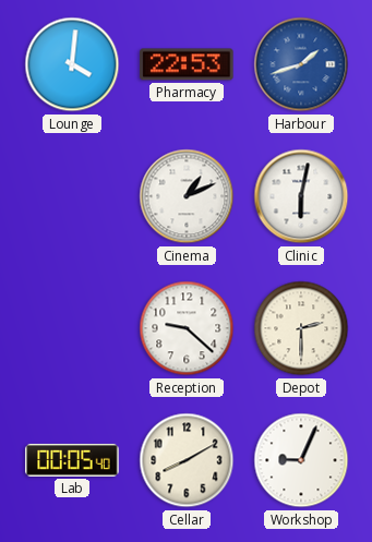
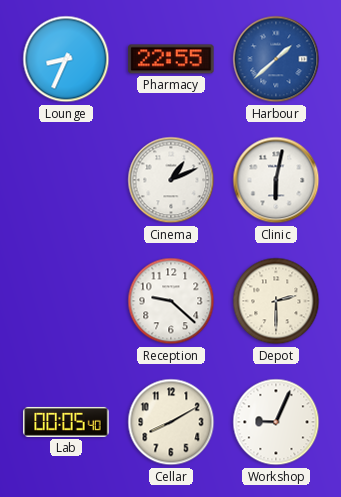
Lounge: 4:01 -> 8:34 (66, 59)
Pharmacy: 22:53 -> 22:55 (171, 59)
Harbour: 1:42 -> 1:38 (276, 59)
